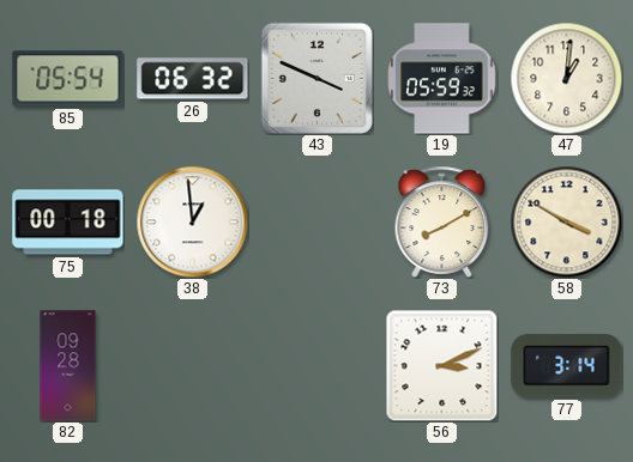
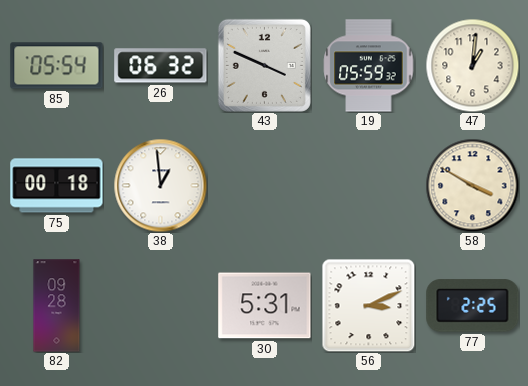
73: 8:10 -> none (442, 221)
30: none -> 5:31 (265, 306)
77: 3:14 -> 2:25 (473, 306)
